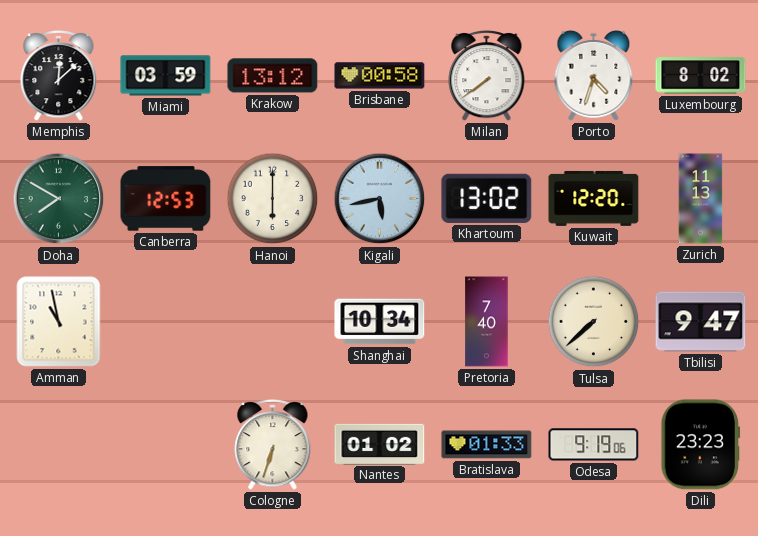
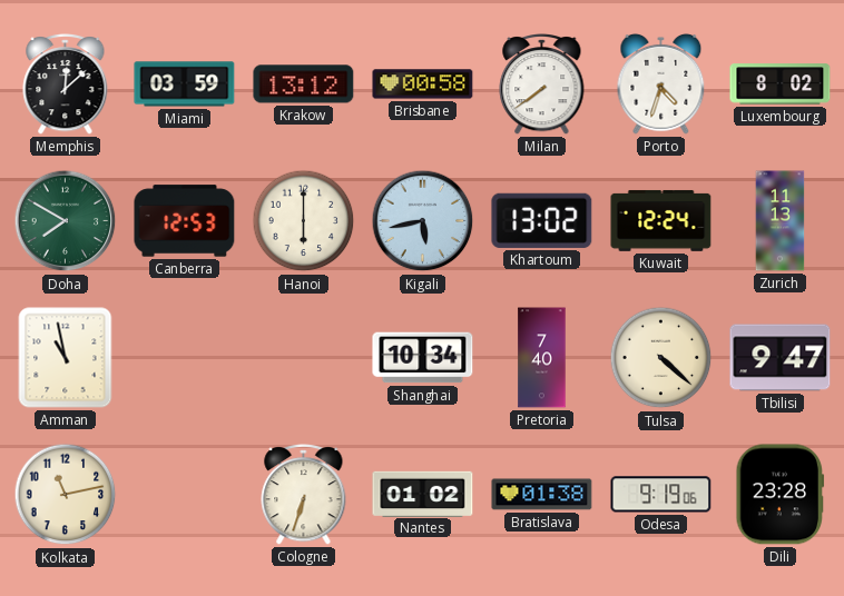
Kuwait: 12:20 -> 12:24 (661, 221)
Tulsa: 7:38 -> 4:22 (661, 358)
Kolkata: none -> 11:13 (66, 495)
Bratislava: 01:33 -> 01:38 (542, 495)
Dili: 23:23 -> 23:28 (781, 495)
